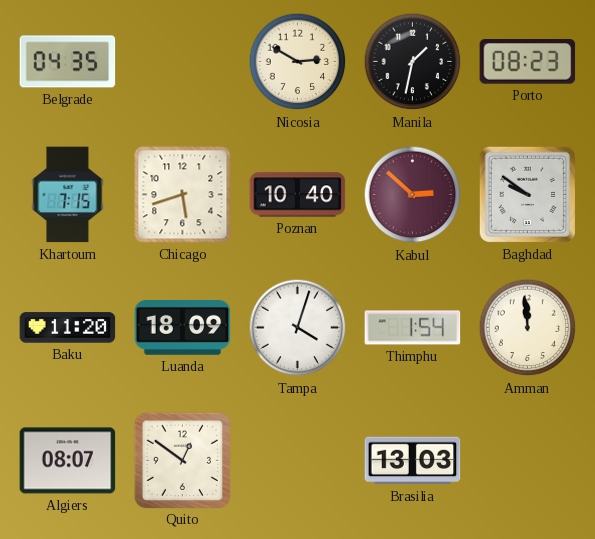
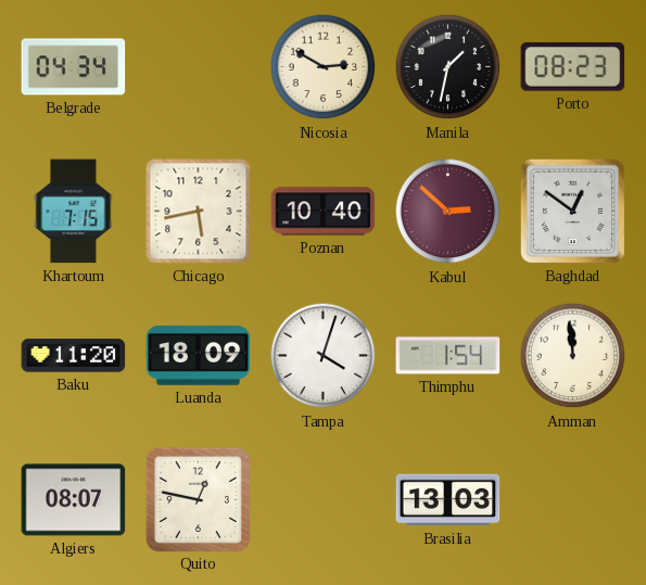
Belgrade: 04:35 -> 04:34 (74, 67)
Chicago: 5:42 -> 5:43 (199, 212)
Baghdad: 9:51 -> 12:51 (572, 211)
Quito: 12:51 -> 12:47 (198, 499)
